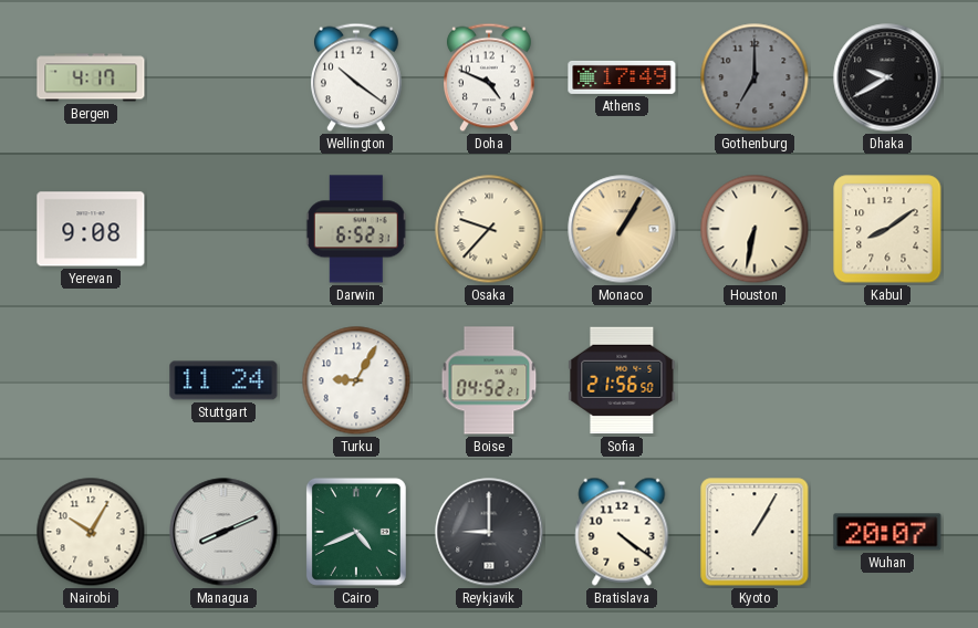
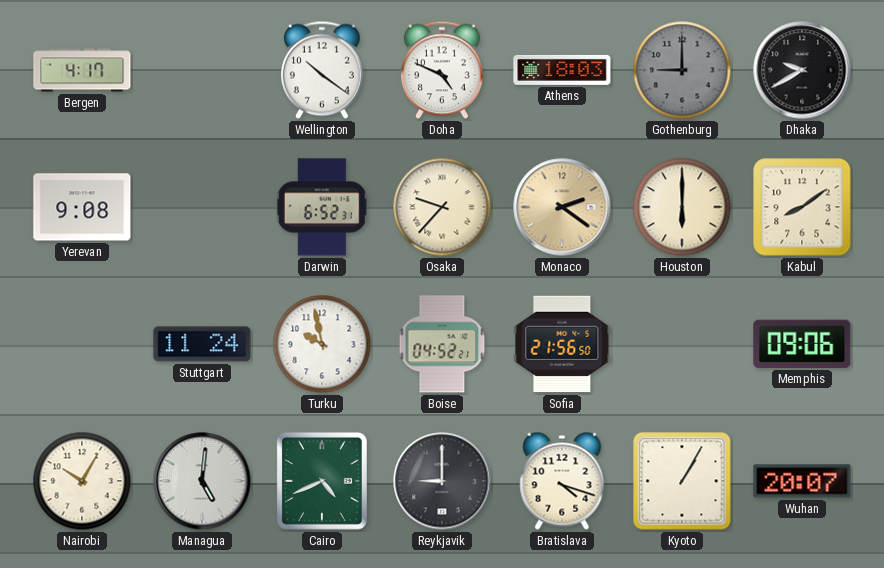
Athens: 17:49 -> 18:03 (562, 70)
Gothenburg: 7:00 -> 9:00 (682, 70)
Monaco: 1:05 -> 2:21 (562, 207)
Houston: 6:32 -> 6:00 (682, 207)
Turku: 9:05 -> 9:58 (322, 344)
Memphis: none -> 09:06 (802, 344)
Managua: 8:11 -> 5:01 (202, 481)
Bratislava: 4:21 -> 4:18 (562, 481)
